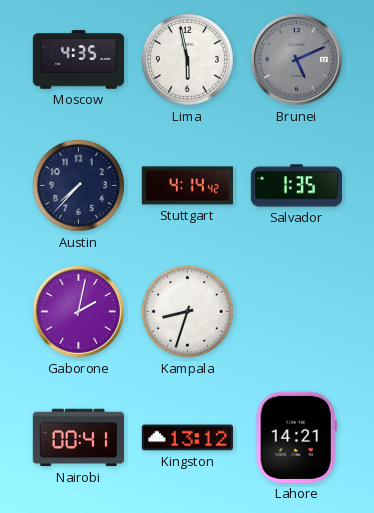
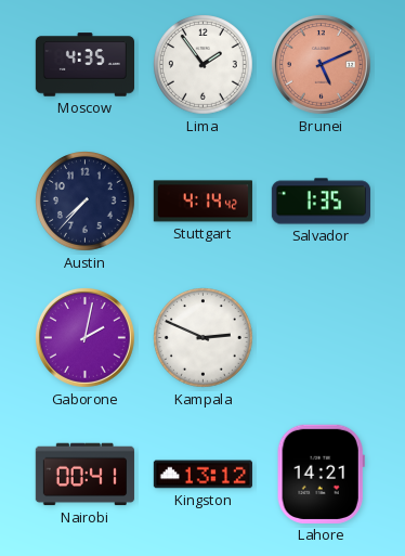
Lima: 5:58 -> 1:54 (204, 65)
Brunei dial: grey -> salmon (321, 64)
Kampala: 8:33 -> 2:49 (204, 338)
